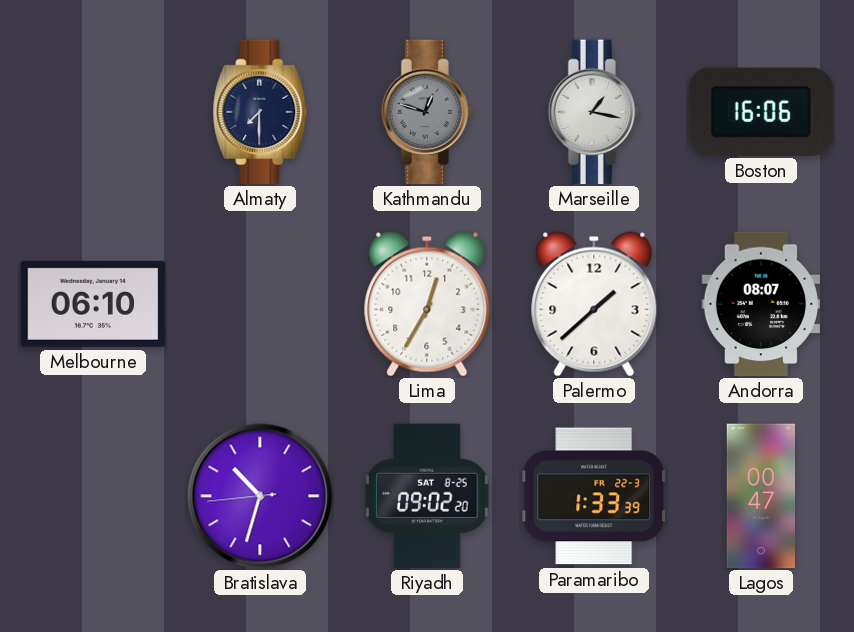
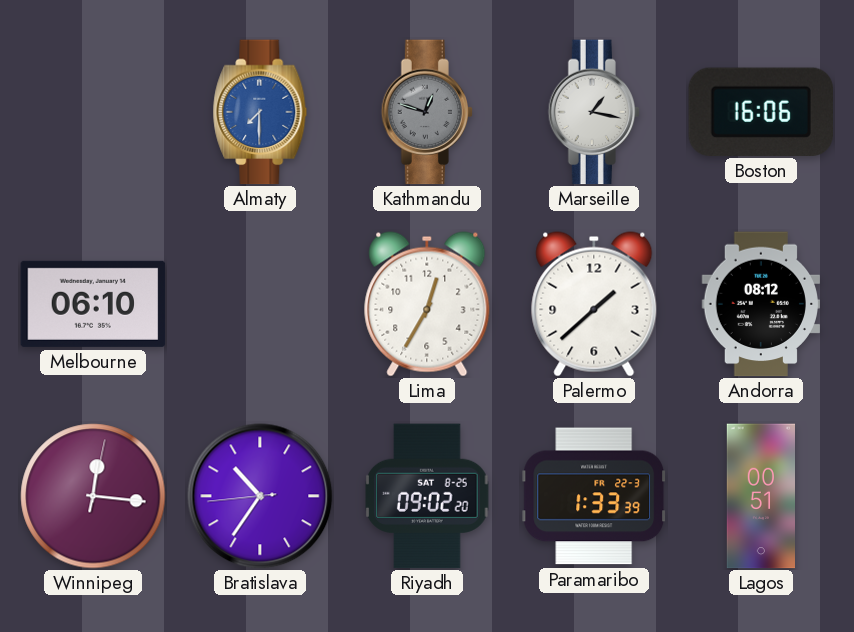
Almaty dial: navy -> blue (260, 112)
Andorra: 08:07 -> 08:12 (760, 304)
Winnipeg: none -> 12:16 (93, 496)
Bratislava: 10:32 -> 10:35 (260, 496)
Lagos: 00:47 -> 00:51 (760, 496)
